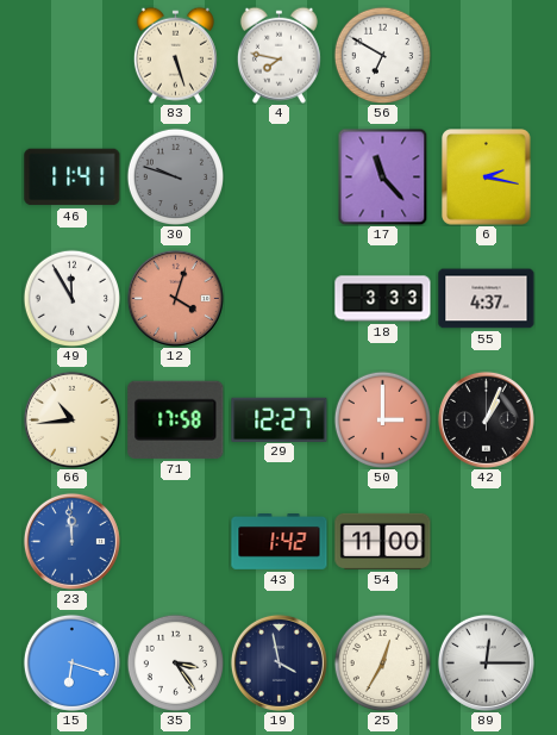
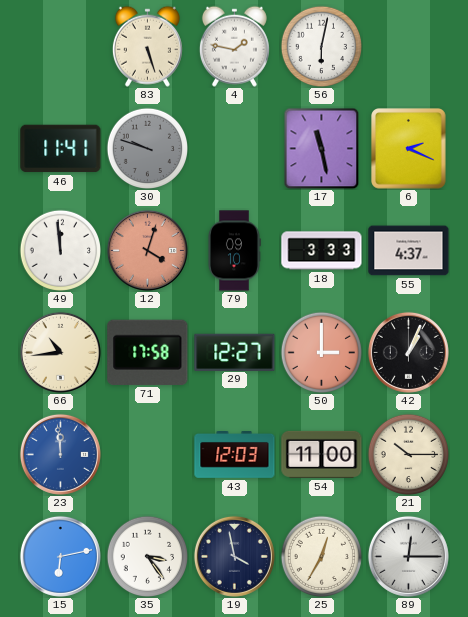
4: 7:47 -> 1:47 (234, 46)
56: 6:50 -> 6:02 (321, 46)
17: 11:23 -> 11:28 (322, 148)
6: 2:17 -> 2:19 (409, 149)
49: 11:55 -> 11:59 (60, 250)
79: none -> 09:10 (234, 251)
43: 1:42 -> 12:03 (235, 455)
21: none -> 10:15 (408, 454)
15: 6:18 -> 6:13 (60, 556)
